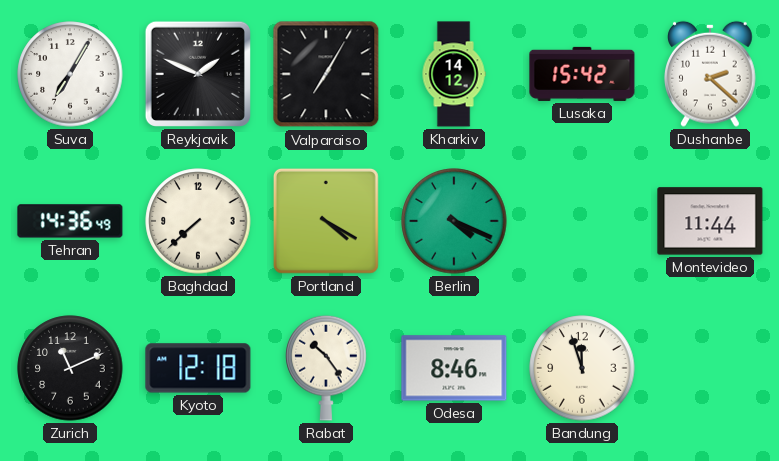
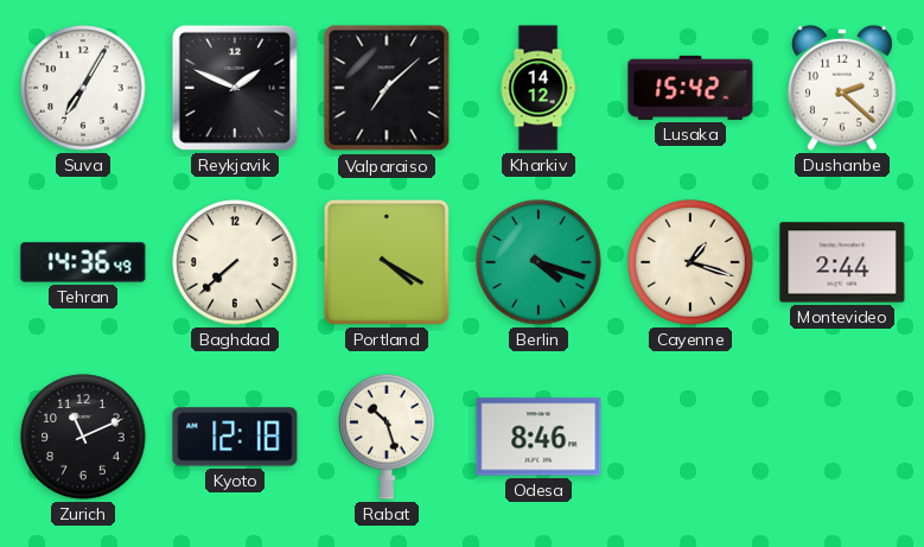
Valparaiso: 7:05 -> 7:08 (387, 88)
Berlin: 4:19 -> 4:18 (539, 262)
Cayenne: none -> 1:18 (690, 262)
Montevideo: 11:44 -> 2:44 (842, 262)
Rabat: 10:24 -> 10:27 (387, 437)
Bandung: 11:57 -> none (582, 368)
